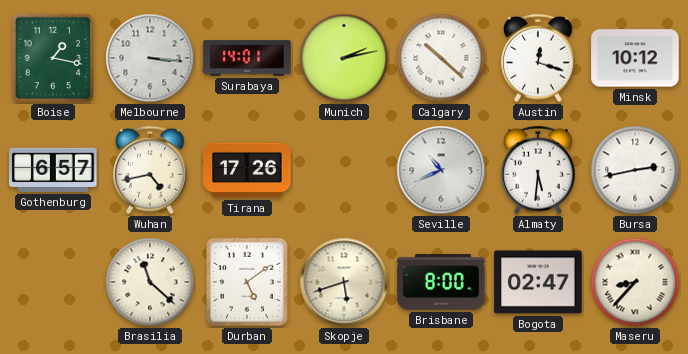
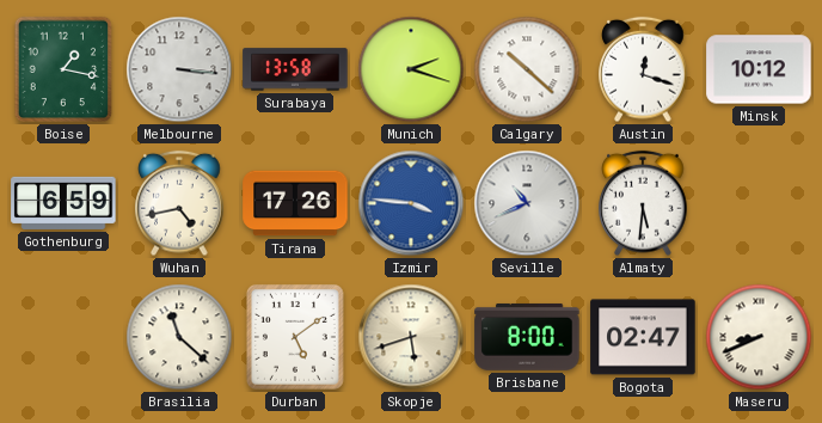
Surabaya: 14:01 -> 13:58 (295, 69)
Munich: 2:13 -> 2:18 (411, 69)
Gothenburg: 6:57 -> 6:59 (63, 203)
Izmir: none -> 3:46 (411, 203)
Bursa: 2:43 -> none (635, 170)
Maseru: 8:37 -> 8:41 (759, 337)
